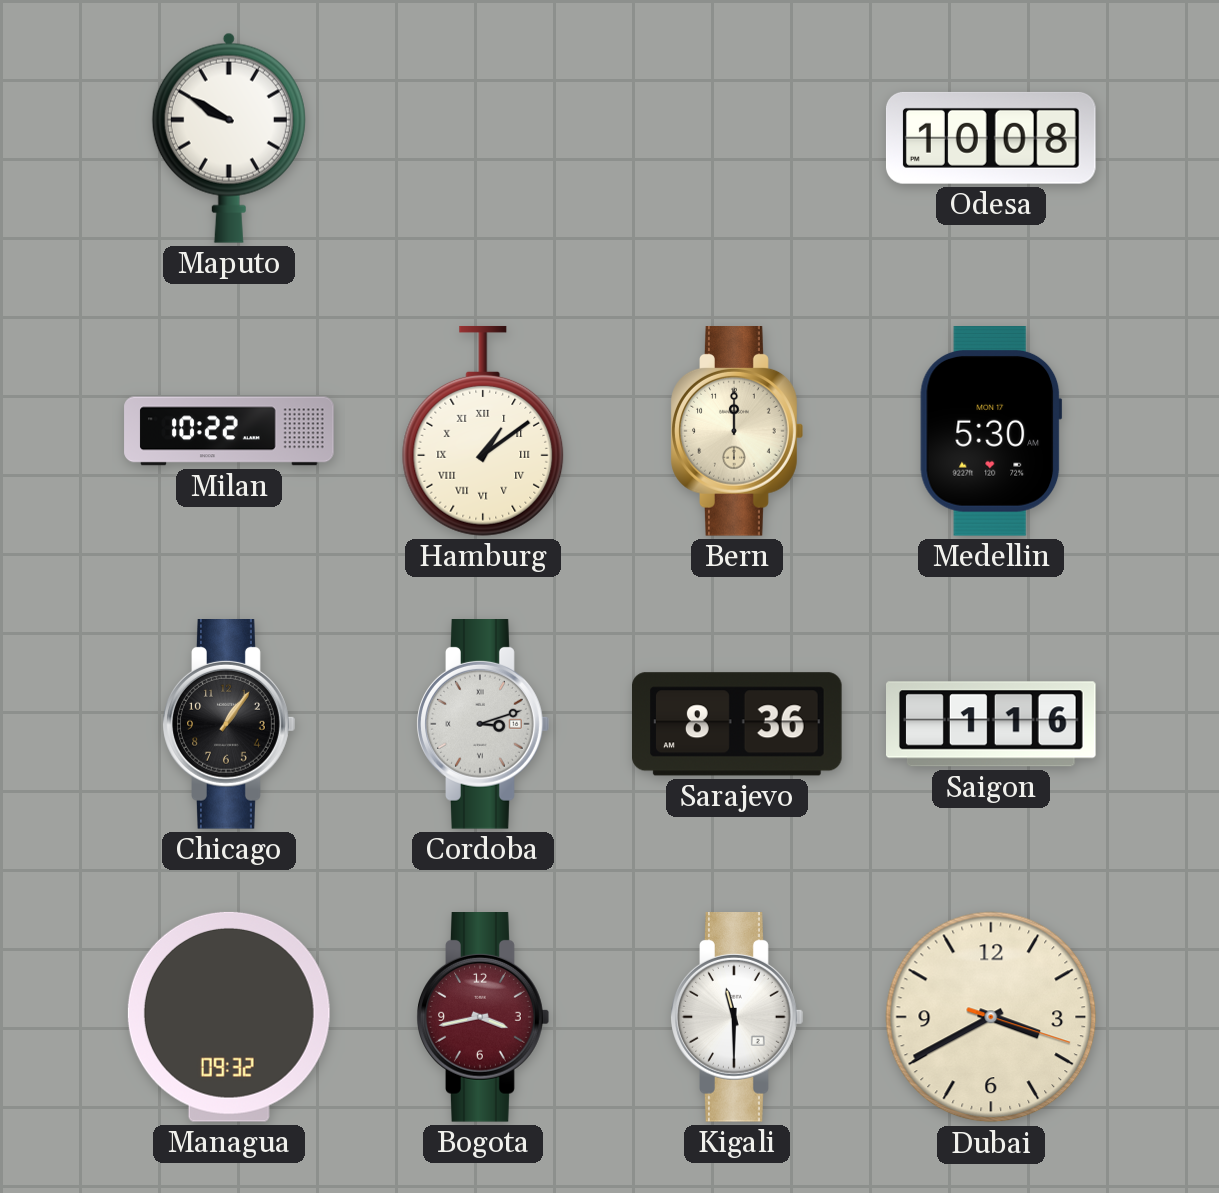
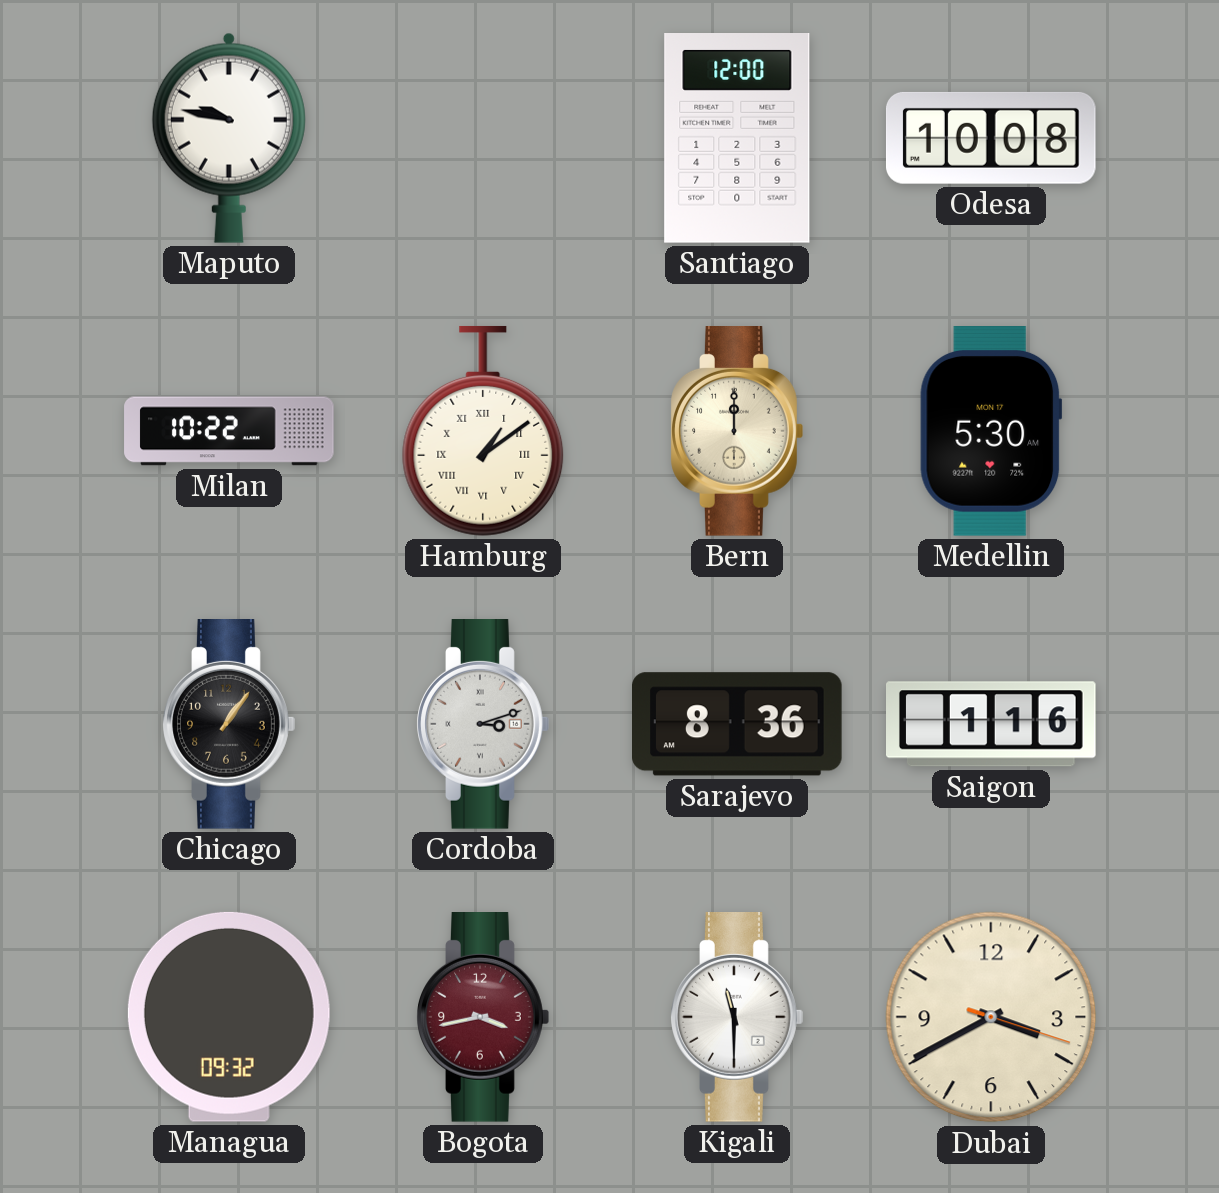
Maputo: 9:50 -> 9:47 (229, 138)
Santiago: none -> 12:00 (737, 139)
